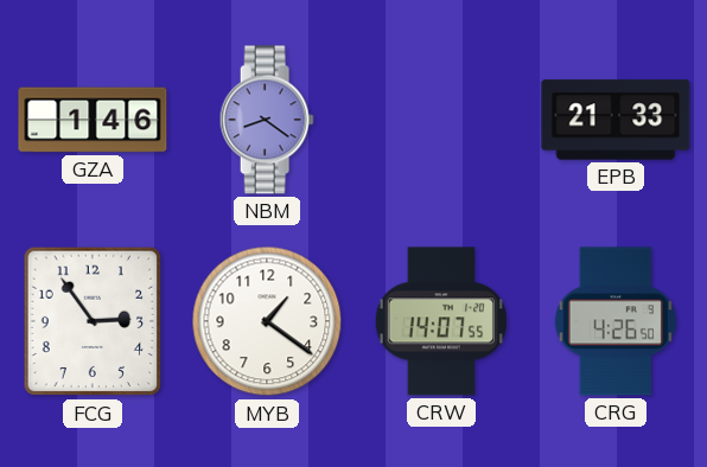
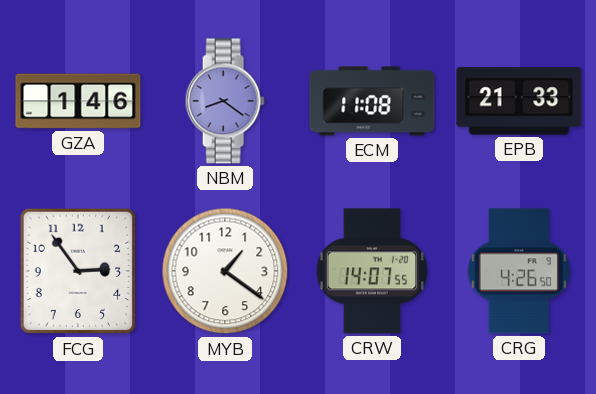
ECM: none -> 11:08 (372, 101)
